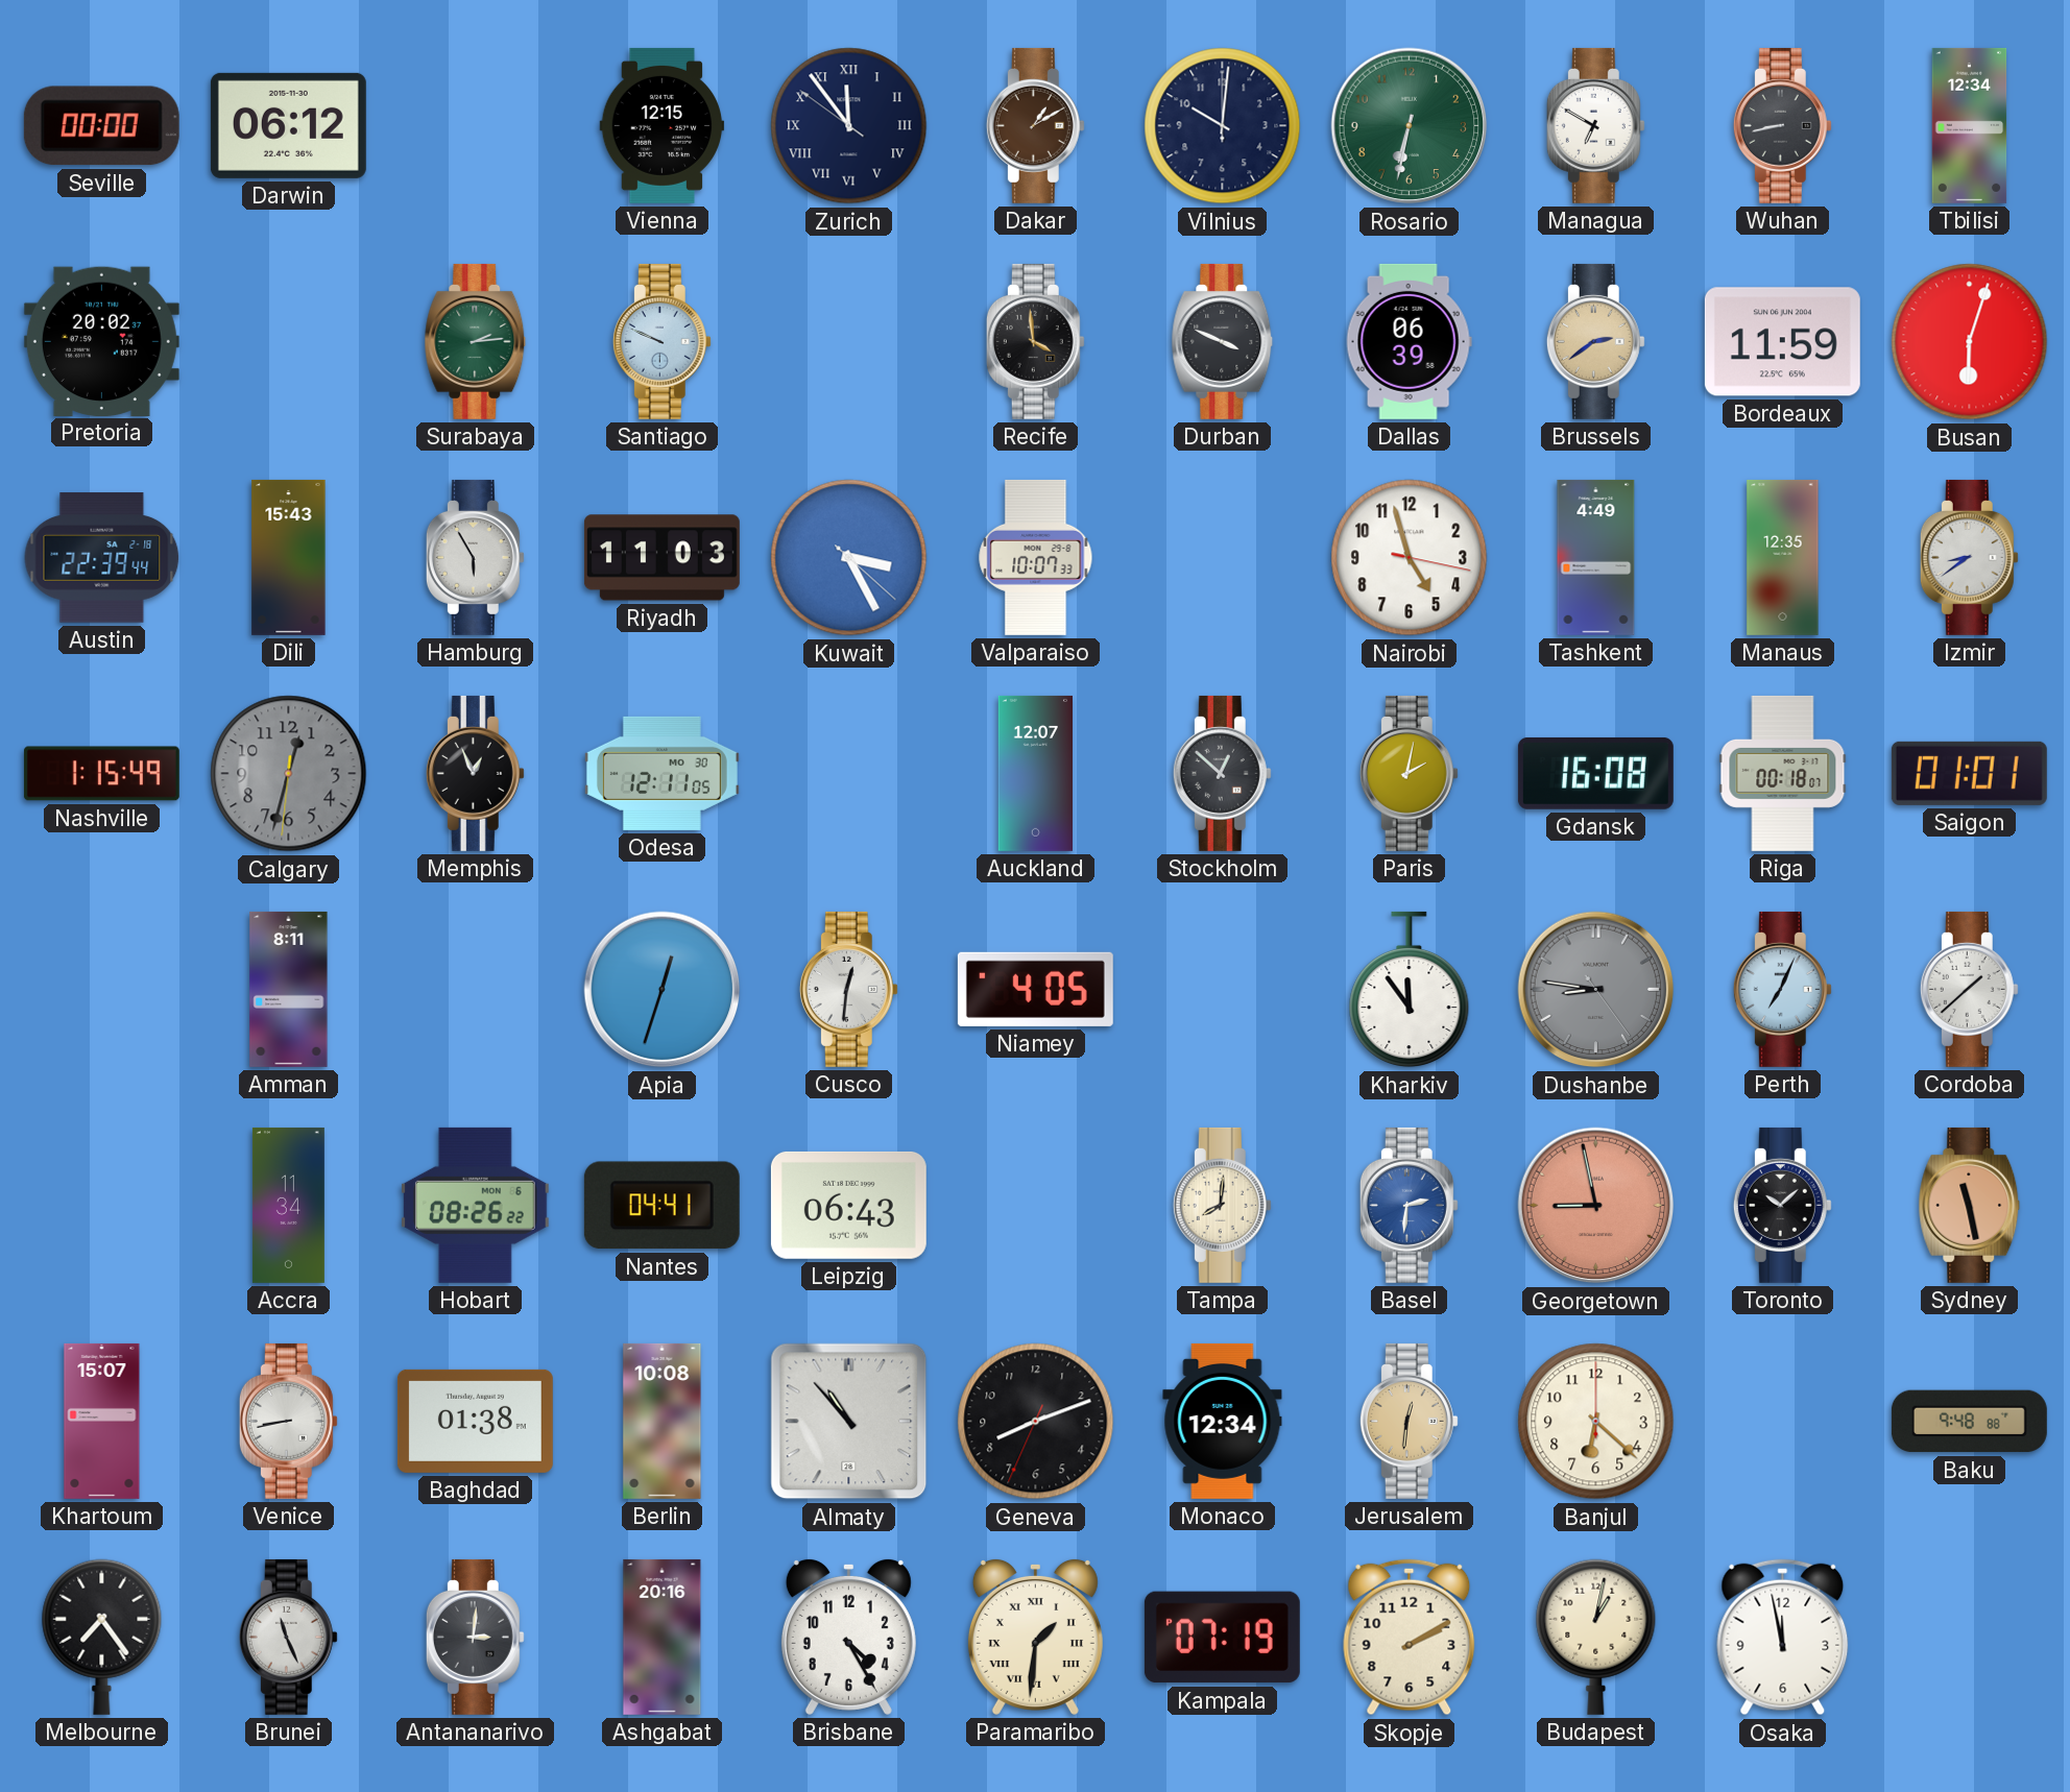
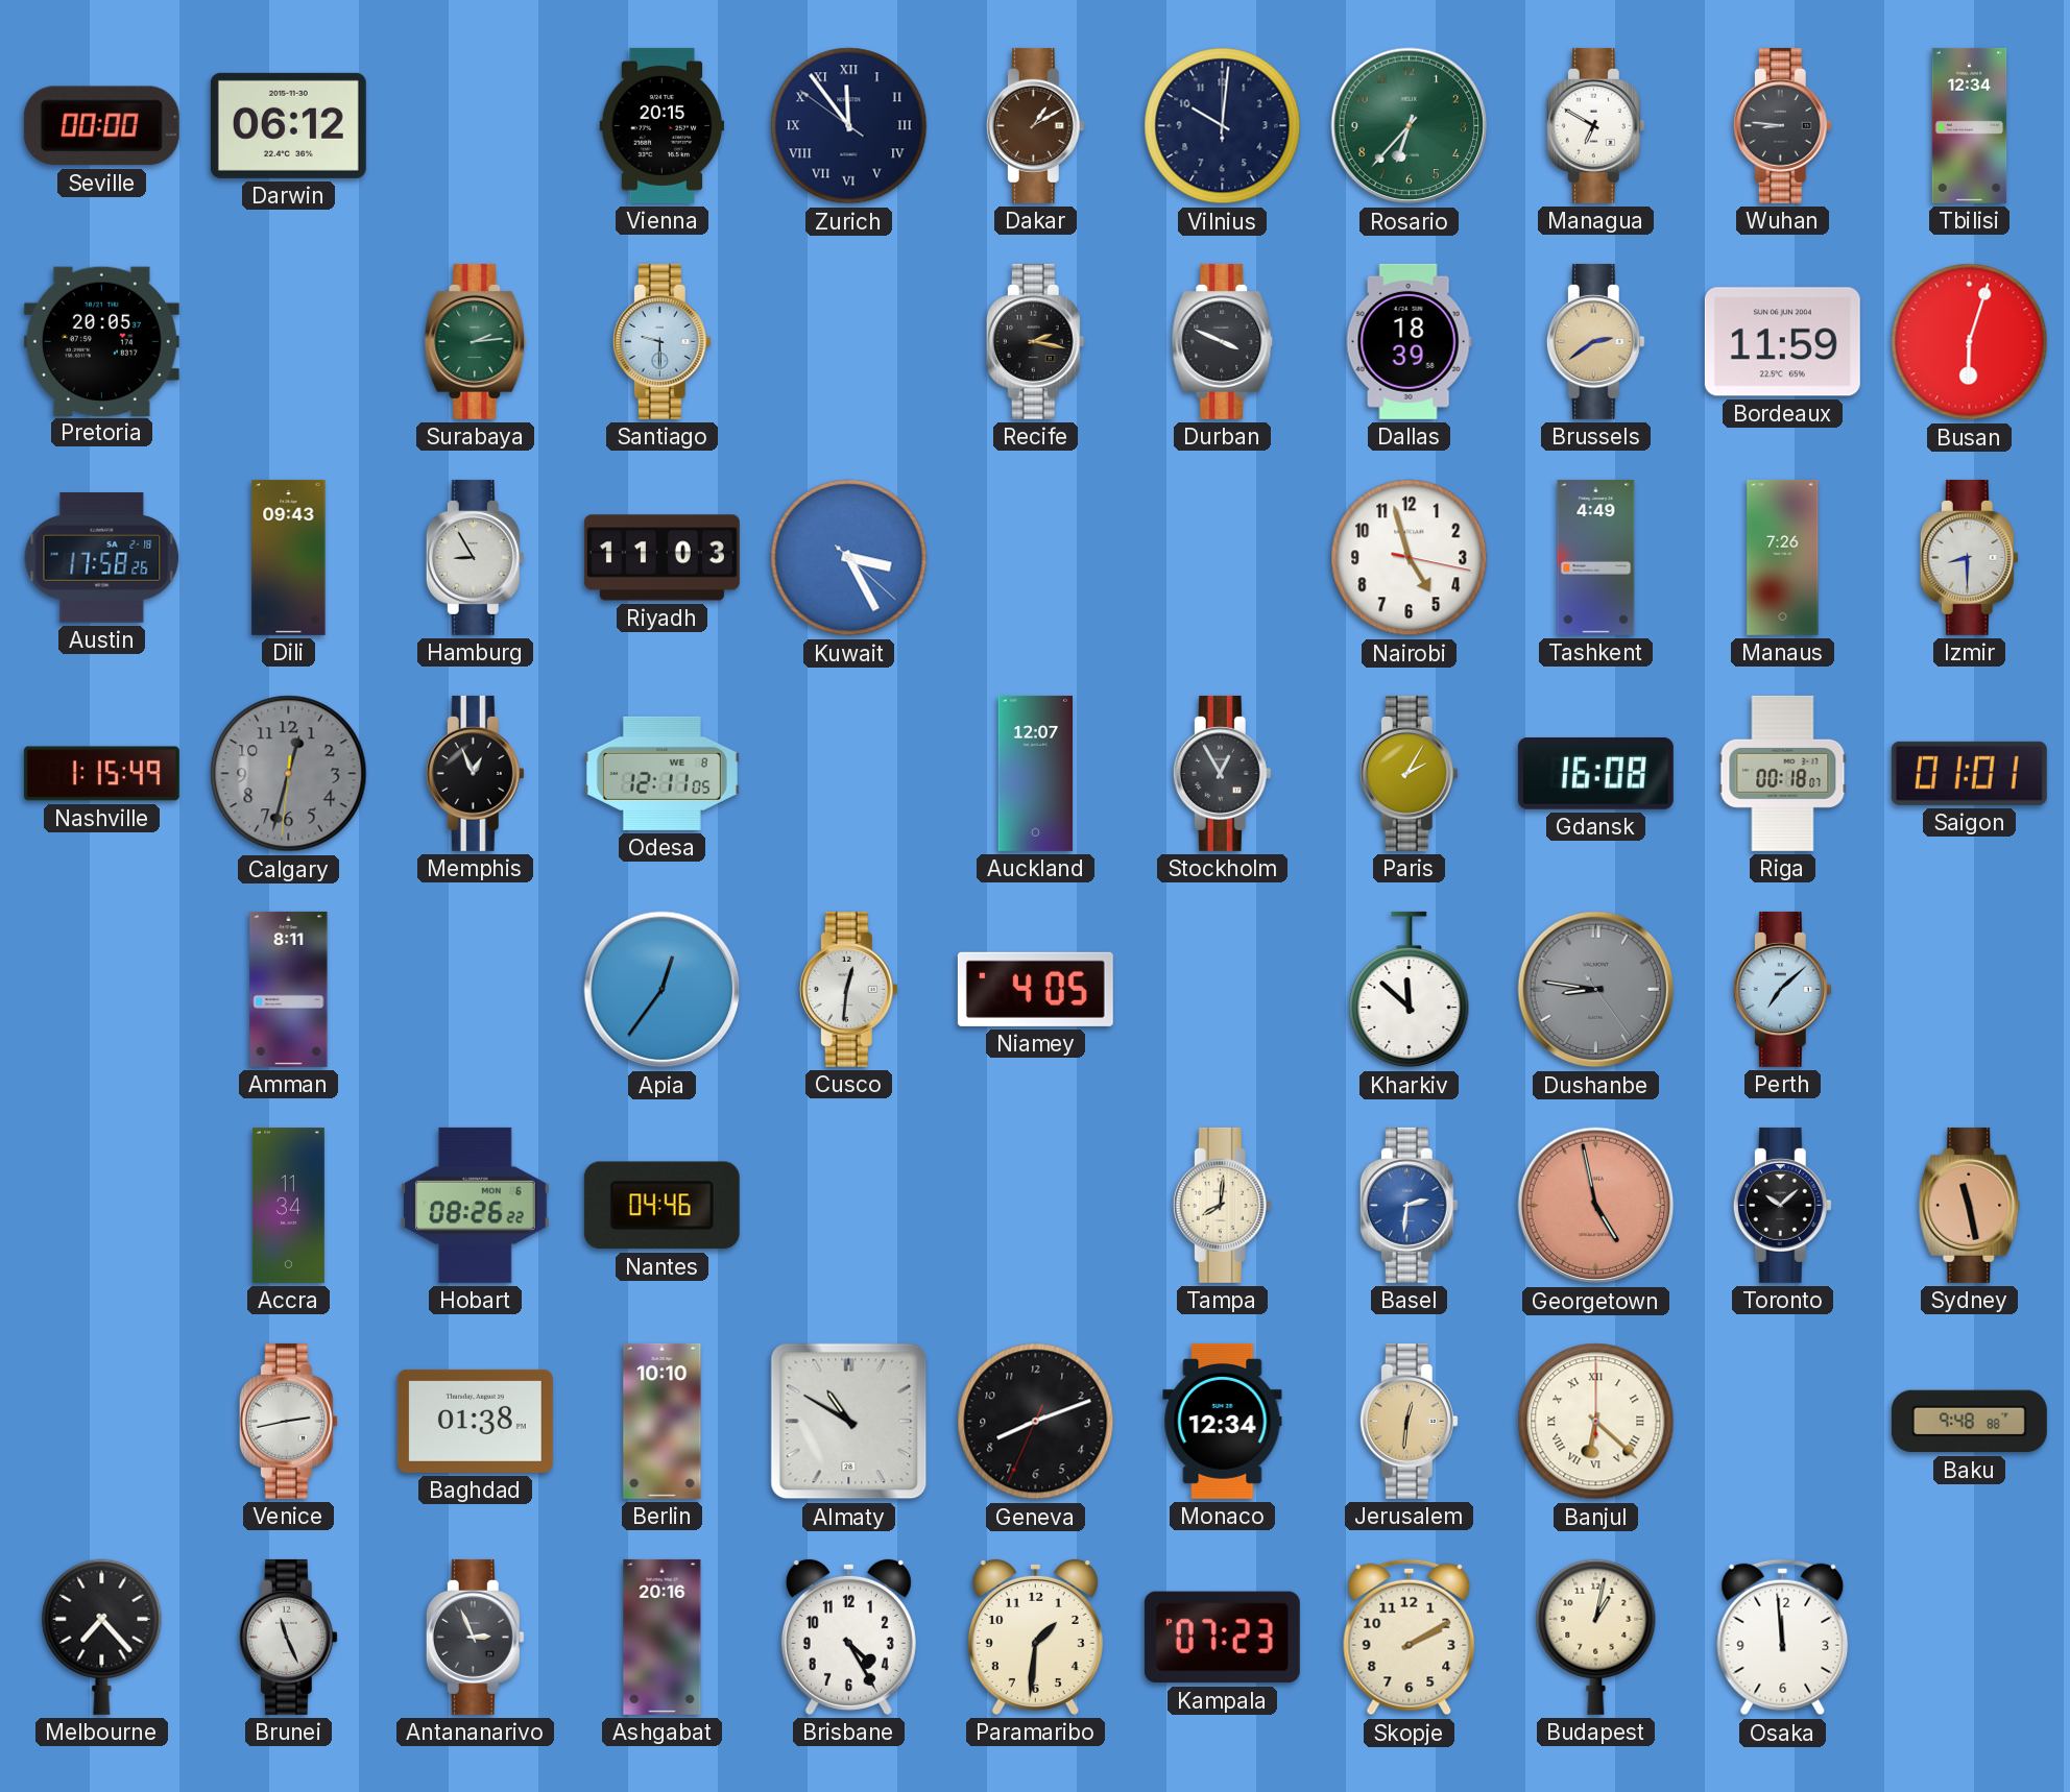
Vienna: 12:15 -> 20:15 (663, 125)
Rosario: 6:32 -> 6:37 (1410, 126)
Wuhan: 8:43 -> 8:46 (1782, 125)
Pretoria: 20:02 -> 20:05 (101, 341)
Santiago: 9:49 -> 9:30 (661, 341)
Recife: 3:59 -> 2:17 (1035, 341)
Dallas: 06:39 -> 18:39 (1409, 341)
Austin: 22:39 -> 17:58 (102, 558)
Dili: 15:43 -> 09:43 (289, 557)
Hamburg: 5:55 -> 8:55 (475, 557)
Valparaiso: 10:07 -> none (1036, 557)
Manaus: 12:35 -> 7:26 (1783, 557)
Izmir: 8:39 -> 8:30 (1969, 557)
Odesa date: MO 30 -> WE 8 (661, 773)
Stockholm: 12:52 -> 12:55 (1222, 773)
Paris: 2:02 -> 2:05 (1409, 773)
Apia: 12:33 -> 12:36 (663, 990)
Kharkiv: 11:54 -> 11:52 (1410, 990)
Perth: 7:04 -> 7:08 (1782, 989)
Cordoba: 1:38 -> none (1969, 989)
Nantes: 04:41 -> 04:46 (661, 1206)
Leipzig: 06:43 -> none (848, 1205)
Georgetown: 8:58 -> 4:58 (1596, 1206)
Khartoum: 15:07 -> none (102, 1421)
Venice: 8:43 -> 2:43 (288, 1421)
Berlin: 10:08 -> 10:10 (663, 1421)
Almaty: 10:53 -> 10:50 (849, 1422)
Banjul numerals: Arabic -> Roman (1596, 1422)
Melbourne: 7:24 -> 7:23 (102, 1637)
Antananarivo: 3:01 -> 2:56 (475, 1637)
Paramaribo numerals: Roman -> Arabic (1035, 1637)
Kampala: 07:19 -> 07:23 (1222, 1638)
Osaka: 11:58 -> 11:59 (1783, 1638)
